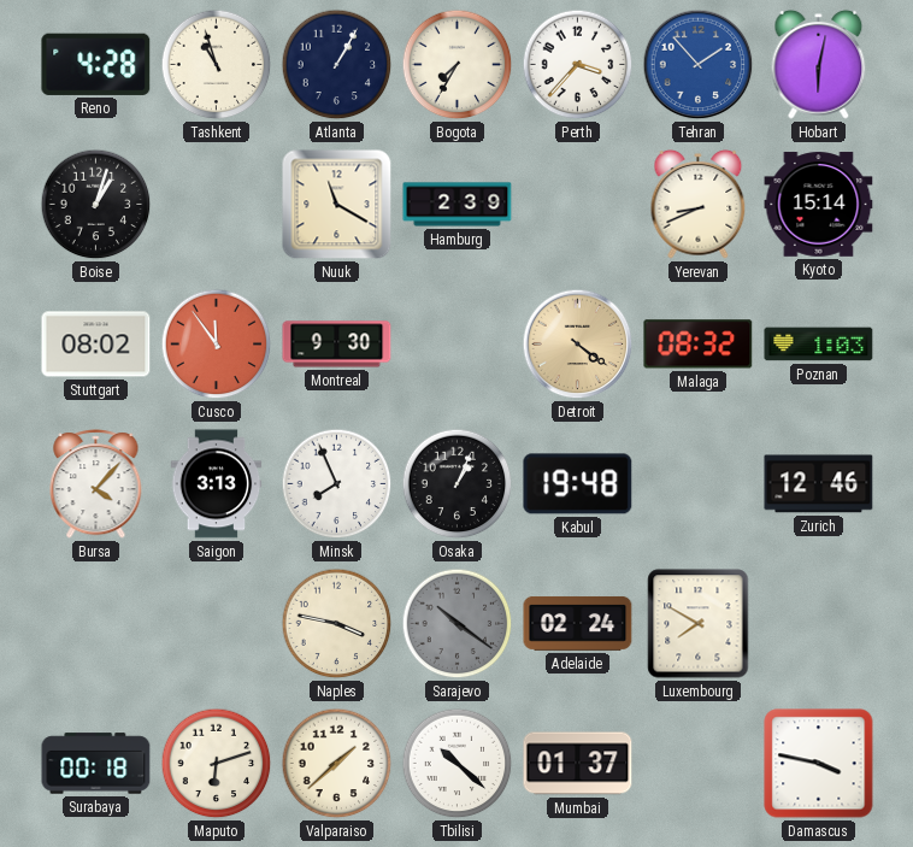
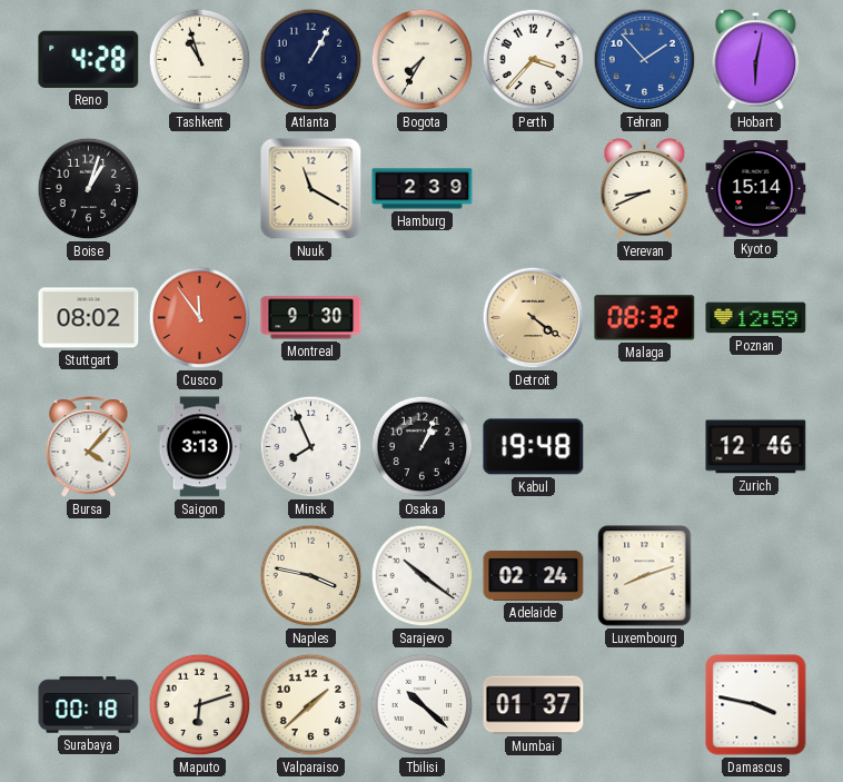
Poznan: 1:03 -> 12:59 (756, 318)
Sarajevo dial: grey -> white (423, 576)
Luxembourg: 7:50 -> 8:12 (645, 576)
